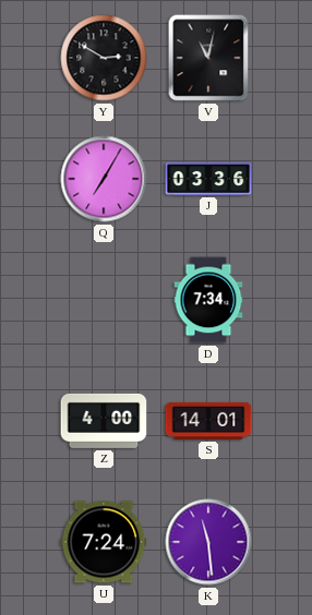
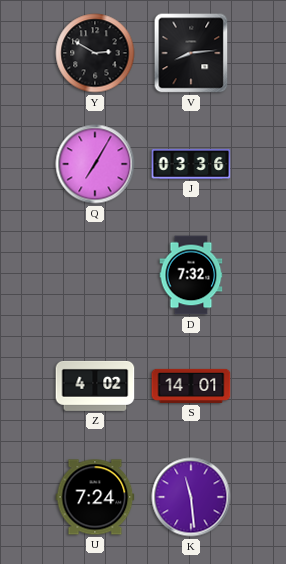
V: 11:02 -> 8:14 (191, 53)
D: 7:34 -> 7:32 (191, 275)
Z: 4:00 -> 4:02 (95, 386)
